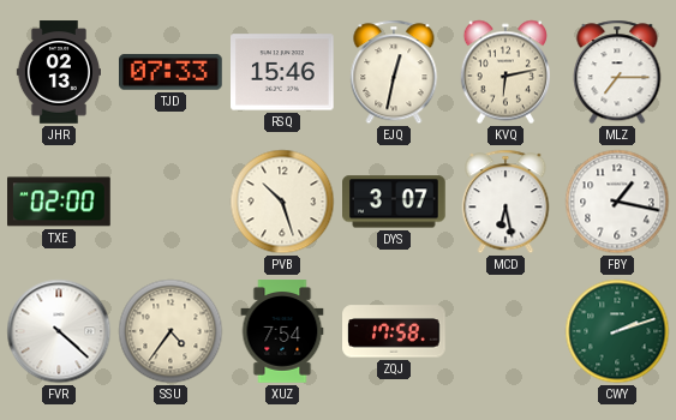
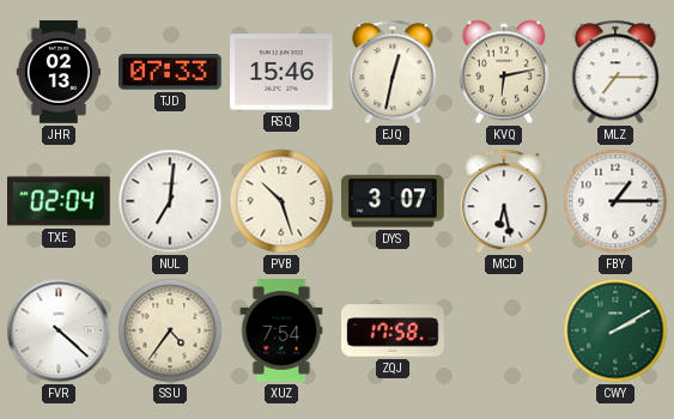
TXE: 02:00 -> 02:04 (60, 201)
NUL: none -> 7:01 (170, 201)
FBY: 1:17 -> 1:15 (615, 201)
CWY: 2:12 -> 2:10 (615, 330)
